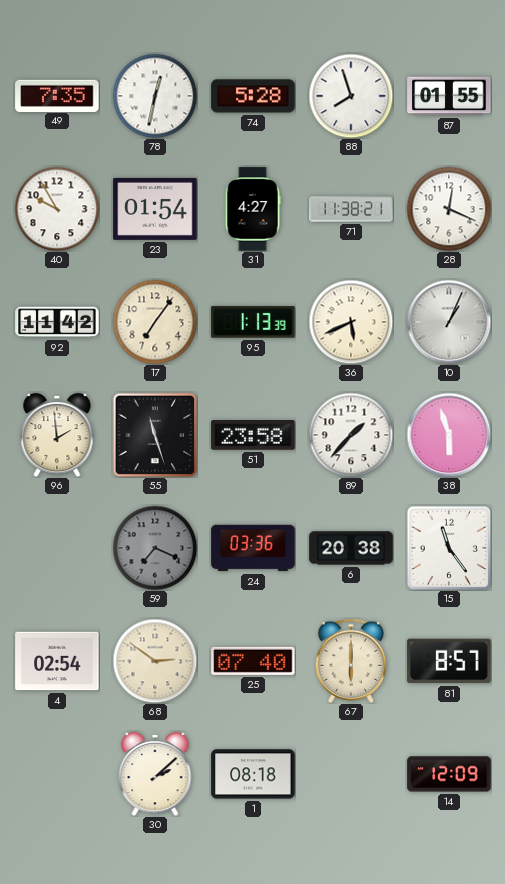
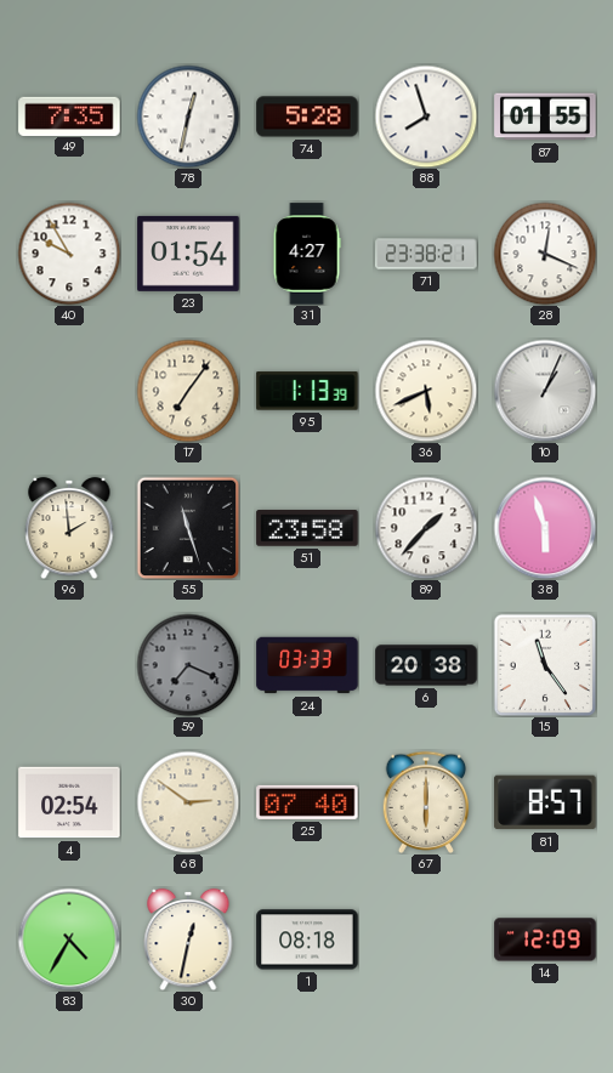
71: 11:38 -> 23:38 (426, 254)
92: 11:42 -> none (57, 322)
24: 03:36 -> 03:33 (307, 665)
83: none -> 4:35 (69, 939)
30: 2:08 -> 12:32 (188, 939)
